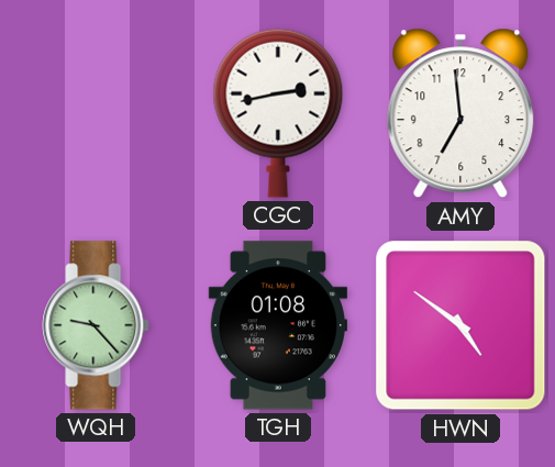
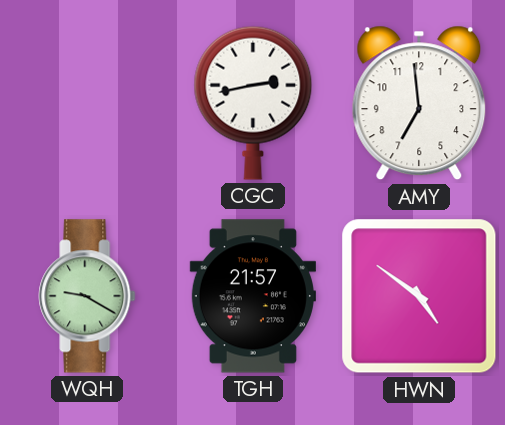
WQH: 9:23 -> 9:20 (87, 296)
TGH: 01:08 -> 21:57 (253, 296)
